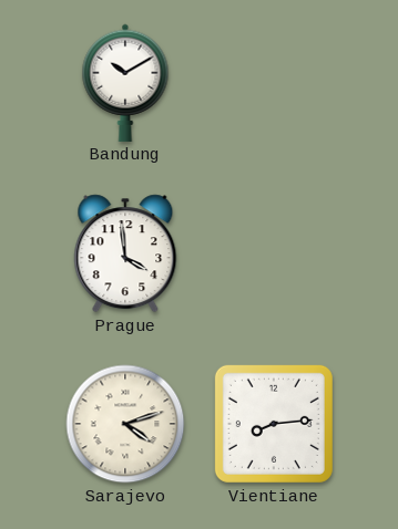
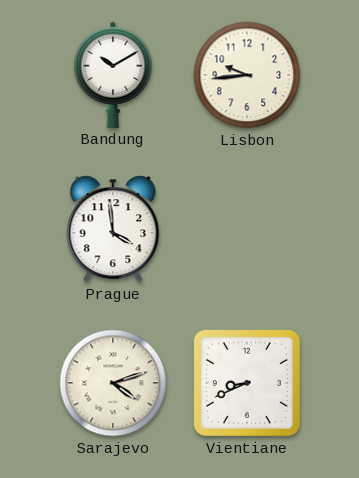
Lisbon: none -> 9:44 (247, 75)
Vientiane: 8:14 -> 8:41 (247, 383)
